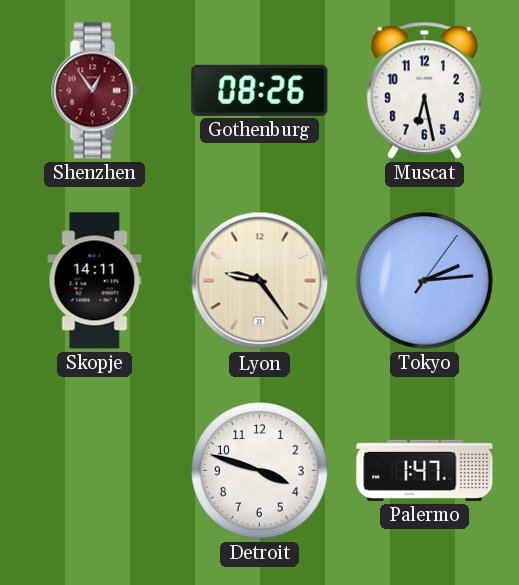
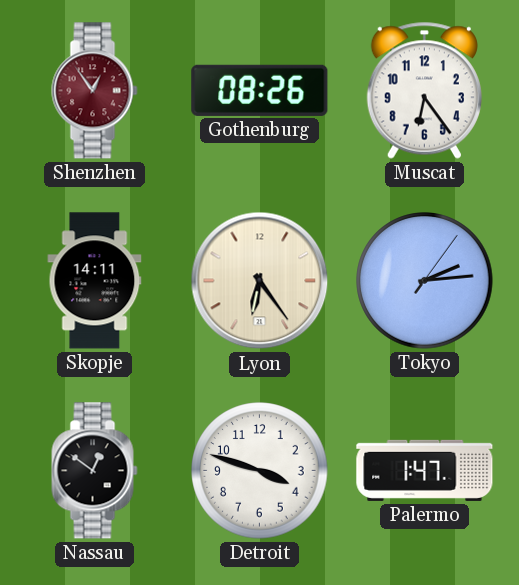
Muscat: 6:28 -> 6:24 (424, 90)
Lyon: 9:24 -> 6:24 (260, 281)
Nassau: none -> 12:51 (95, 471)
